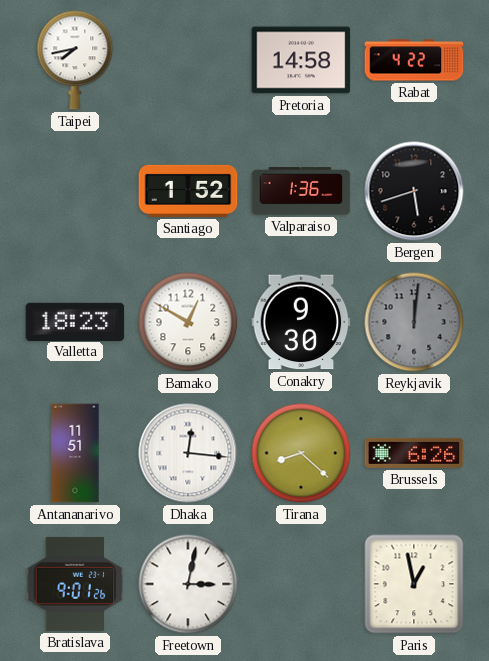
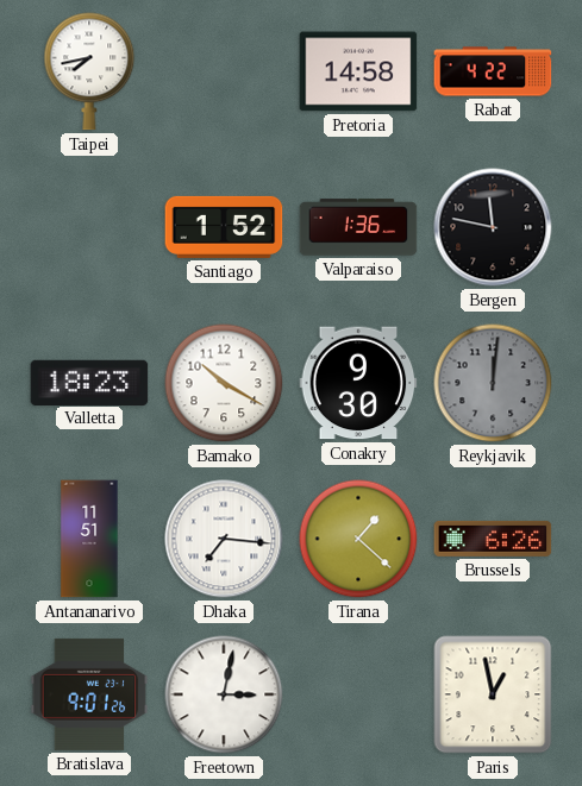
Bergen: 5:42 -> 11:47 (493, 227)
Bamako: 12:50 -> 10:20 (224, 383)
Dhaka: 12:16 -> 7:16 (224, 539)
Tirana: 8:22 -> 1:22 (358, 539)
